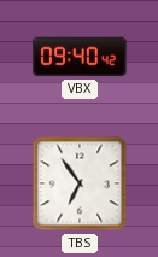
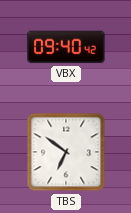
TBS: 6:54 -> 6:51 (66, 152)
